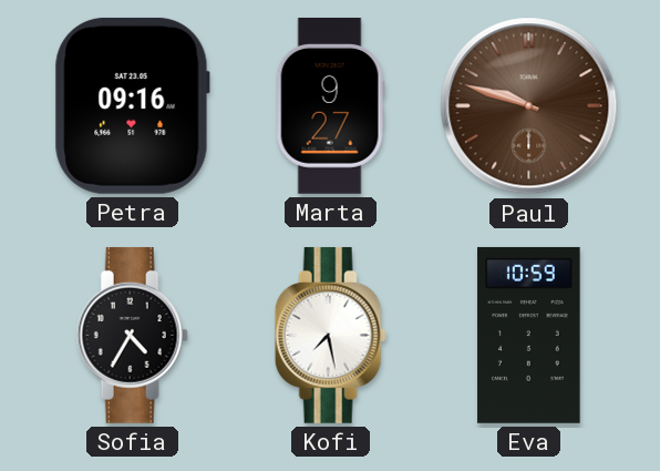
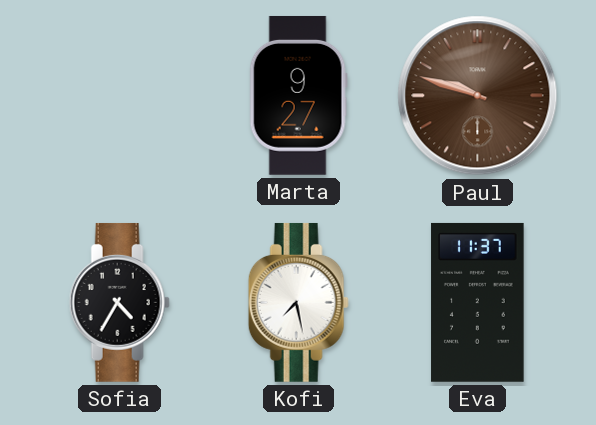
Petra: 09:16 -> none (132, 105)
Eva: 10:59 -> 11:37 (478, 302)
